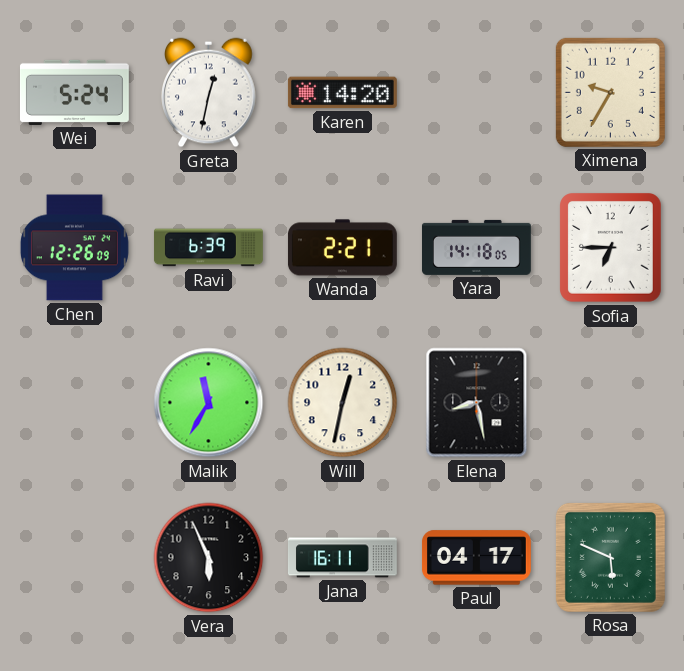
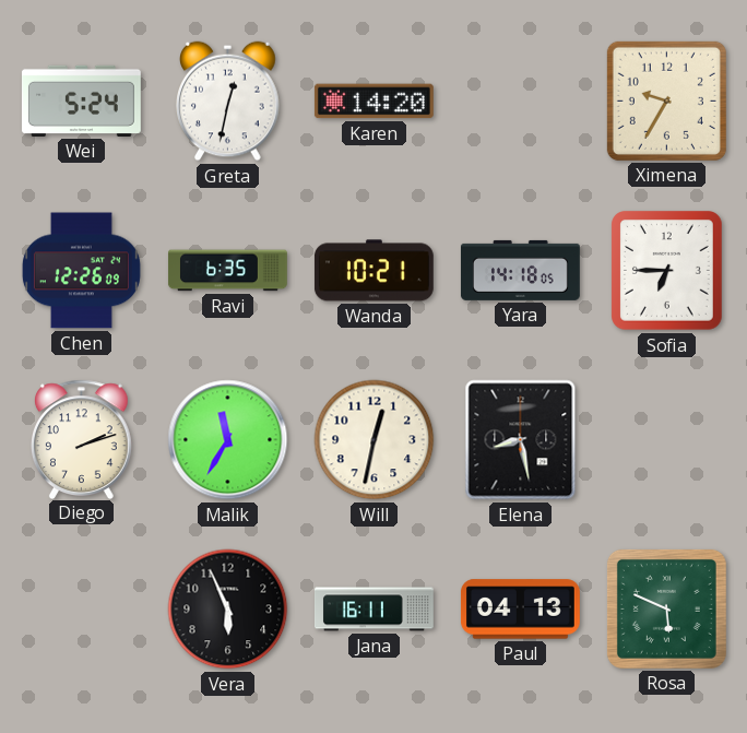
Ravi: 6:39 -> 6:35 (227, 271)
Wanda: 2:21 -> 10:21 (373, 271)
Diego: none -> 2:12 (82, 439)
Paul: 04:17 -> 04:13 (520, 610)
